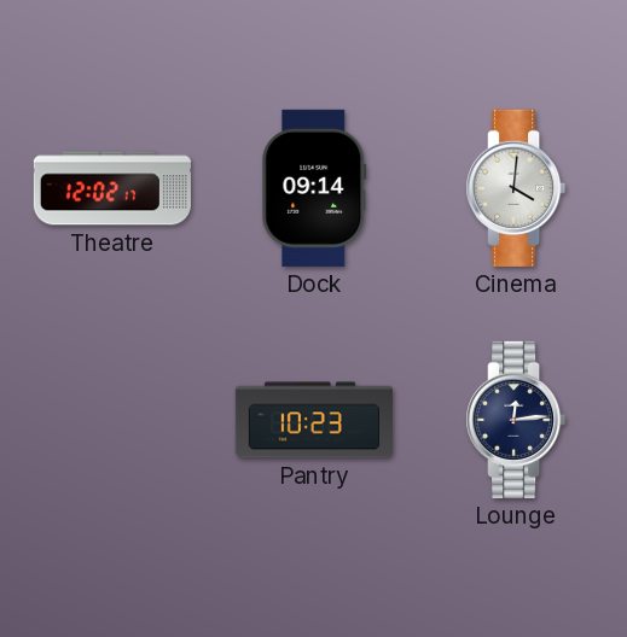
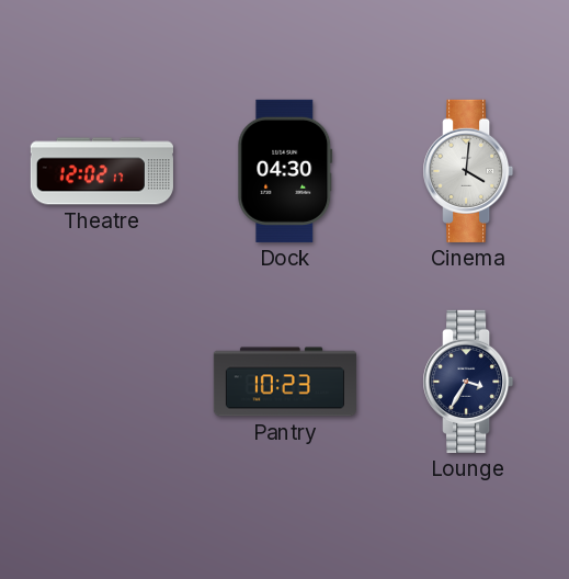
Dock: 09:14 -> 04:30 (285, 171)
Lounge: 12:14 -> 3:35 (468, 382)
